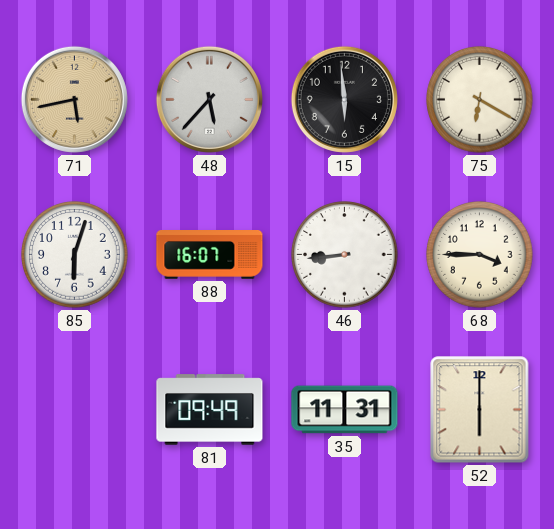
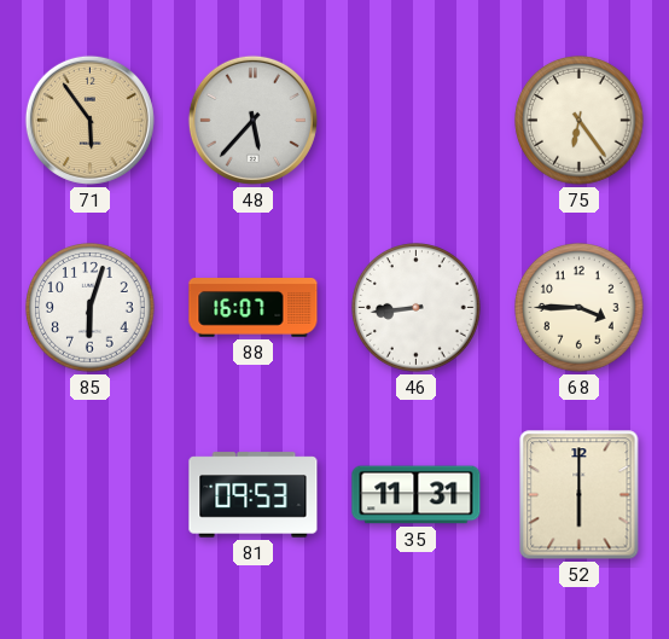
71: 5:43 -> 5:54 (89, 120)
15: 5:59 -> none (344, 99)
75: 6:20 -> 6:24 (580, 121)
81: 09:49 -> 09:53 (254, 495)
